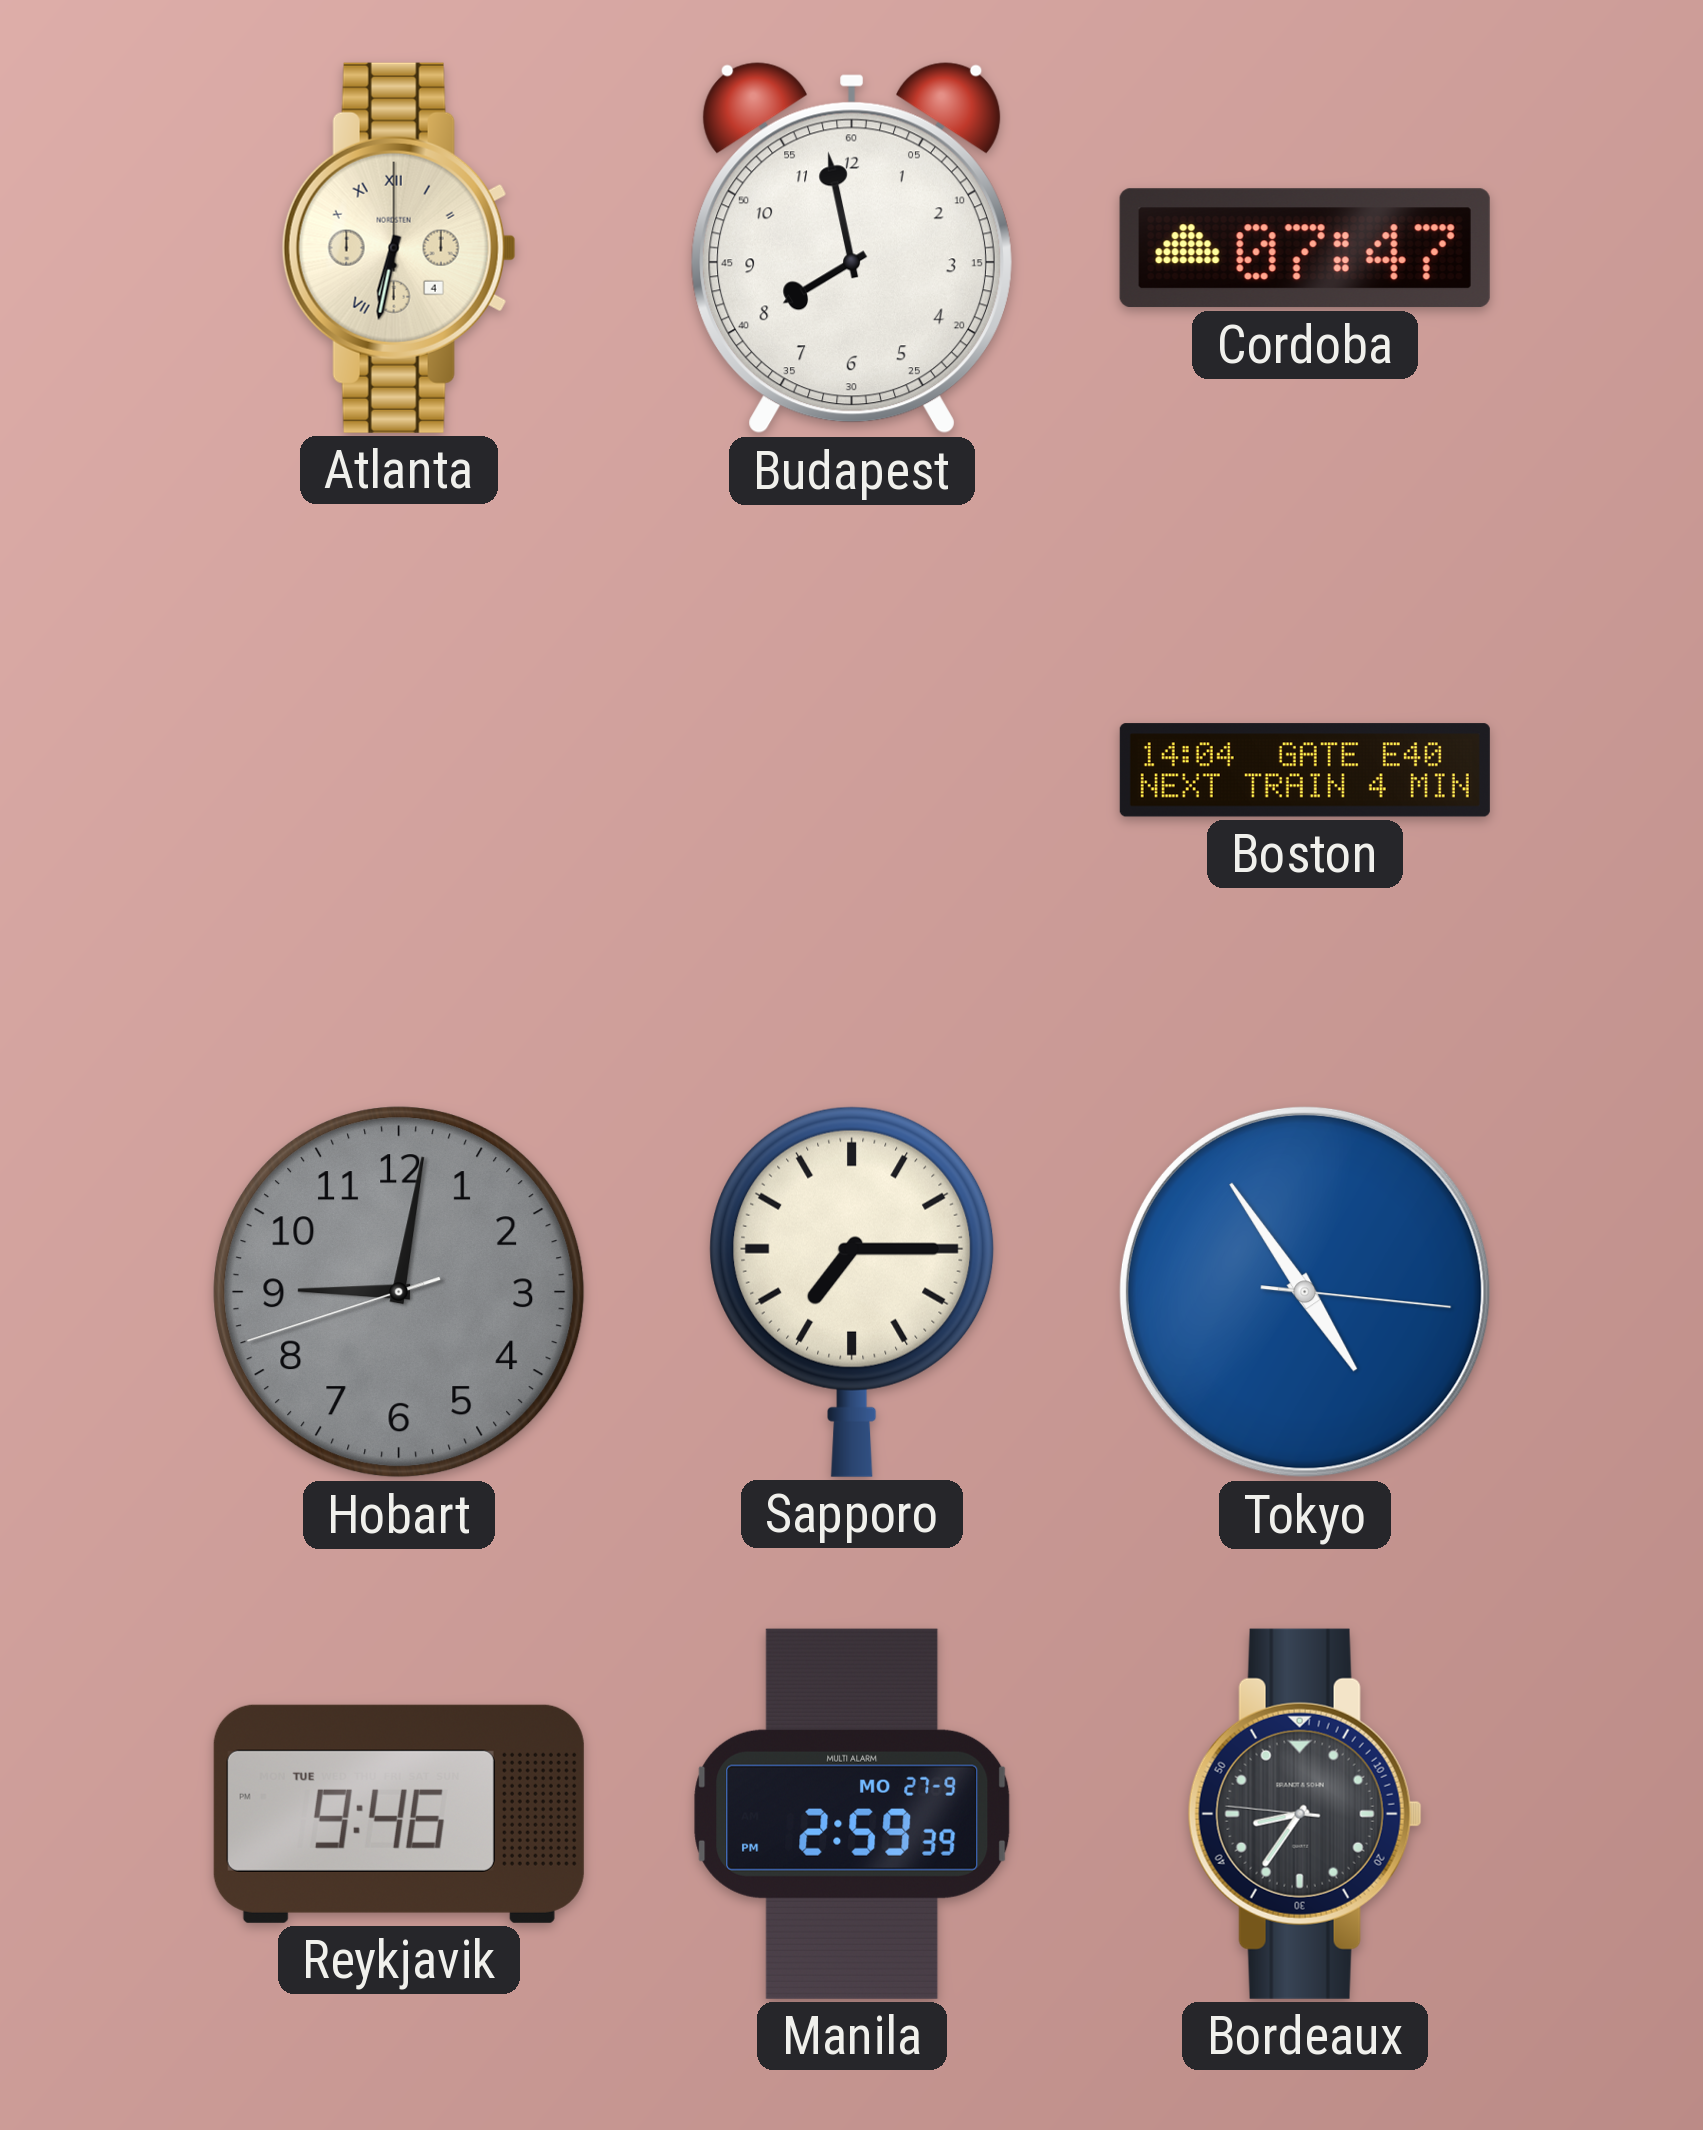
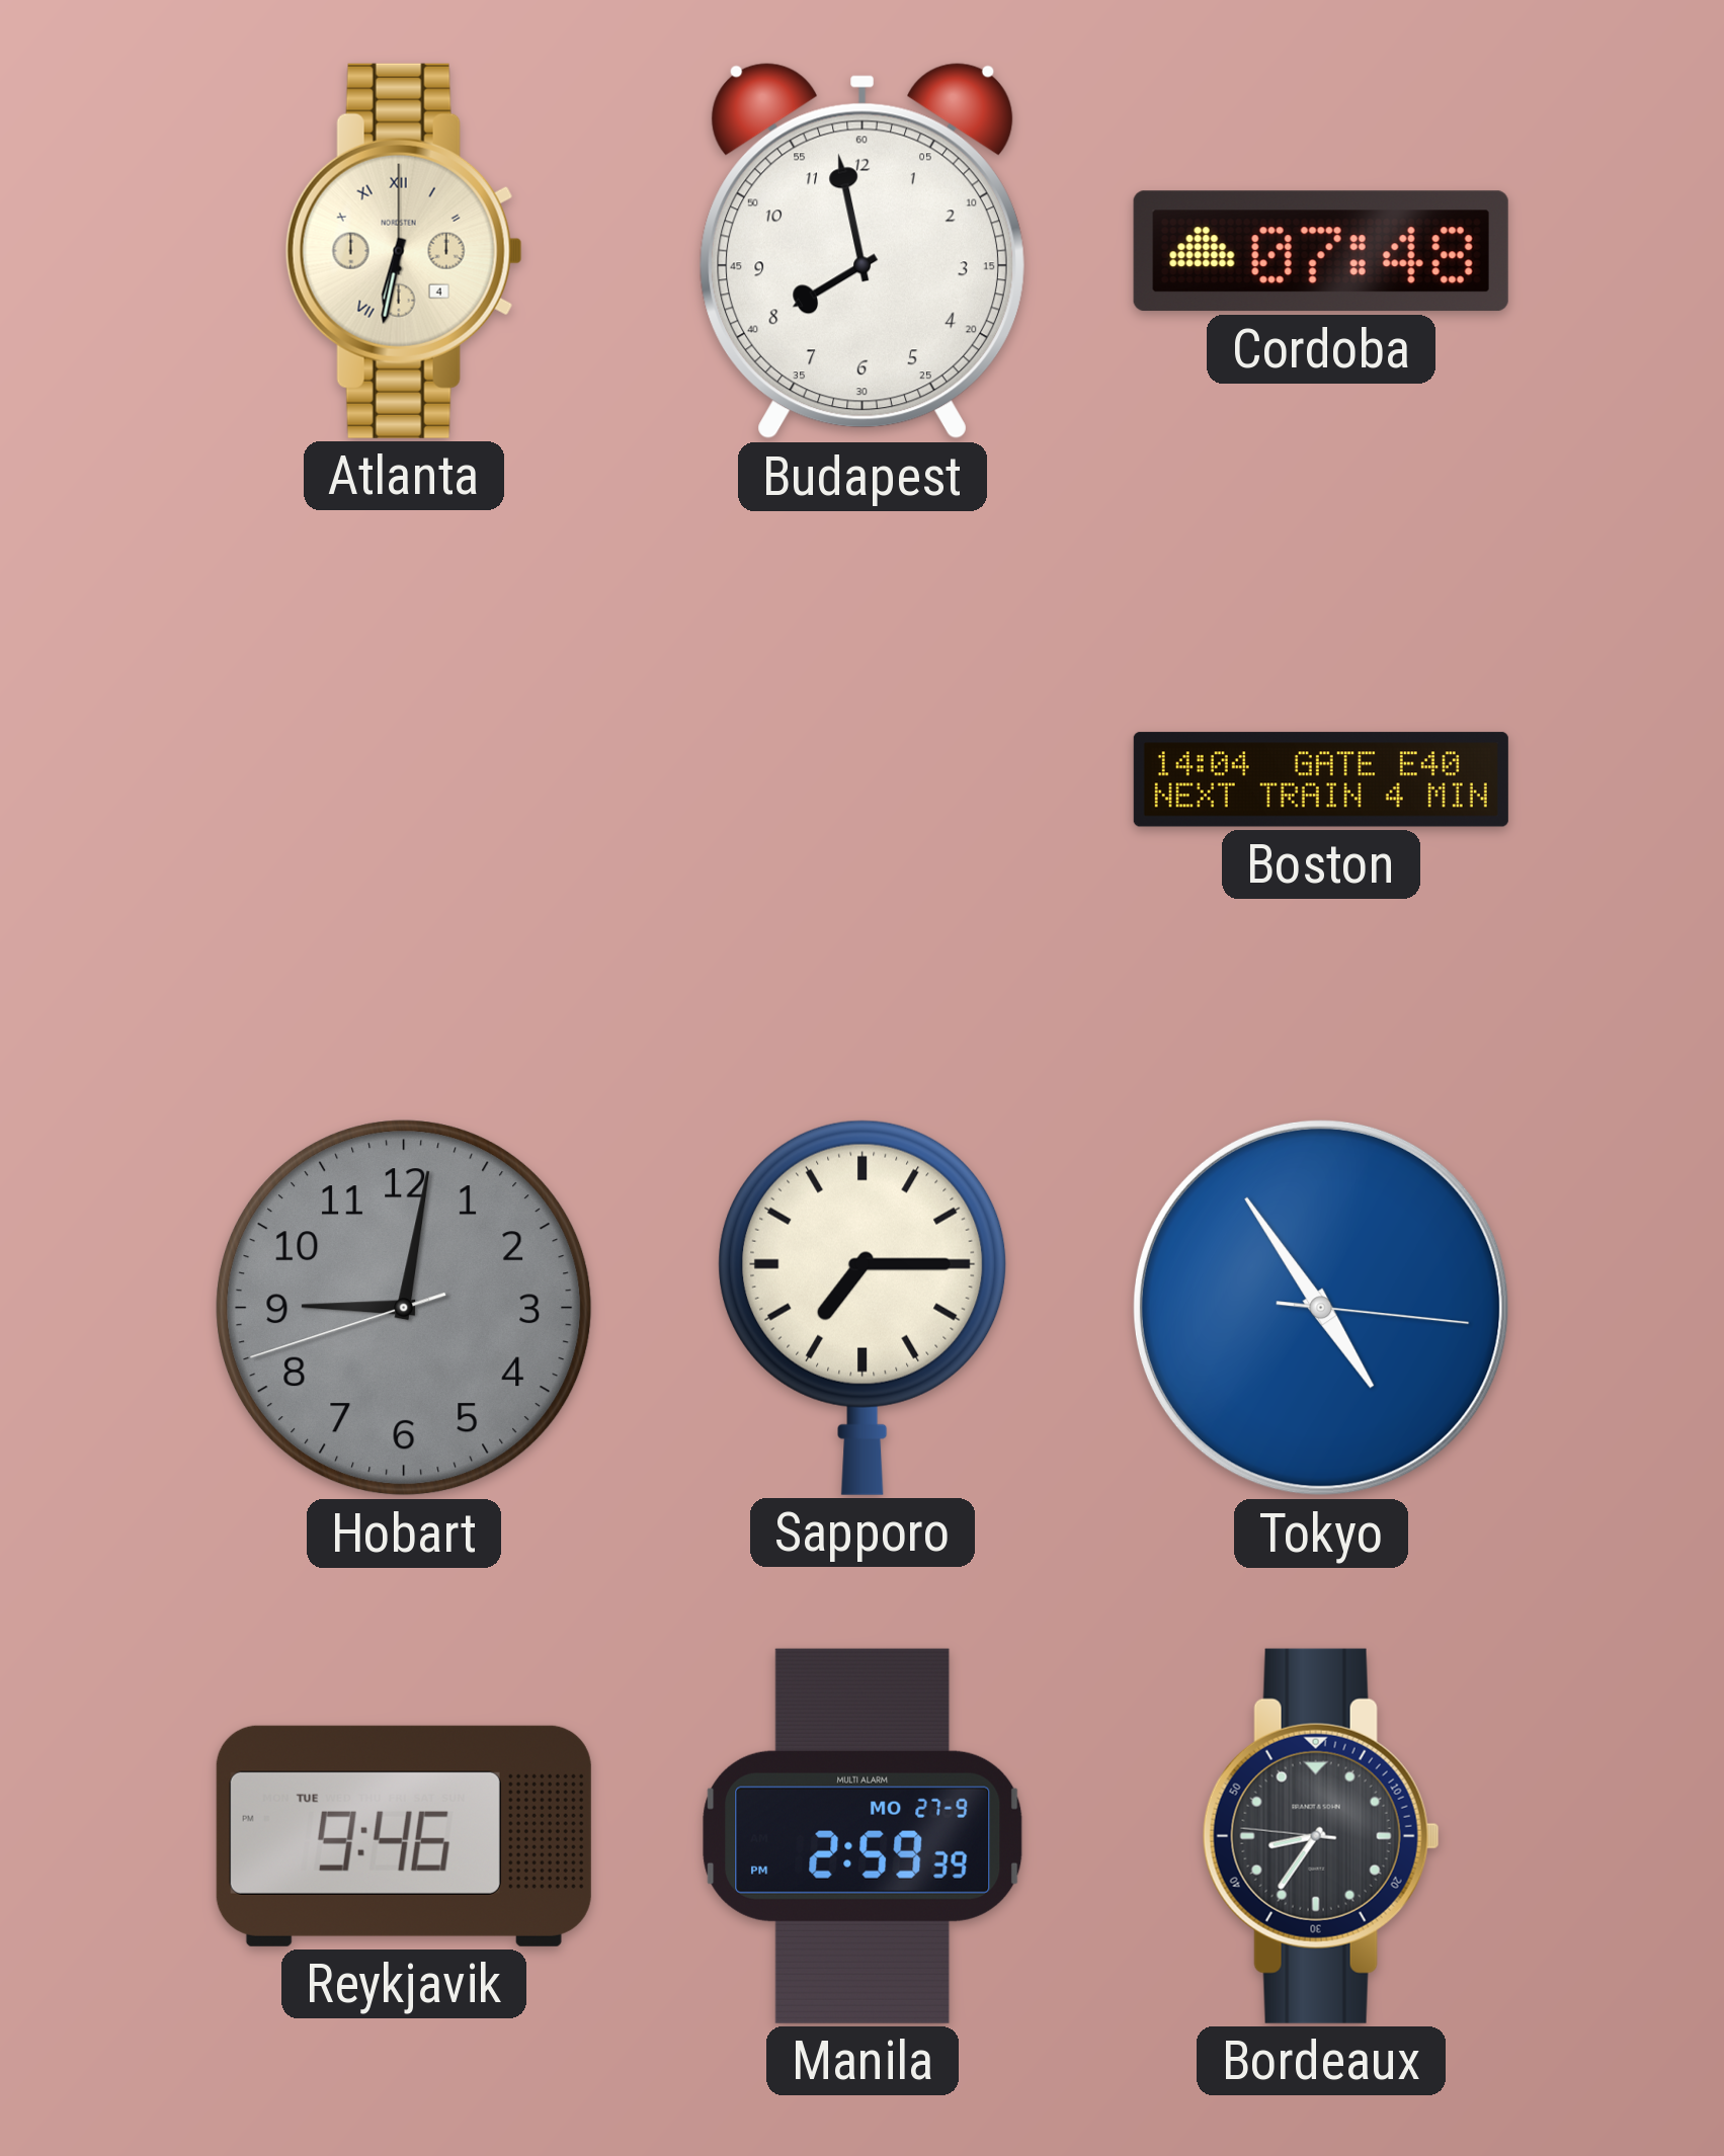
Cordoba: 07:47 -> 07:48 (1321, 251)
